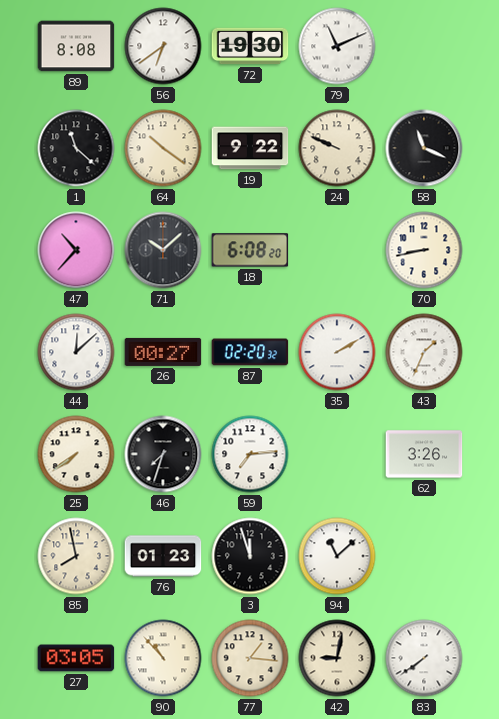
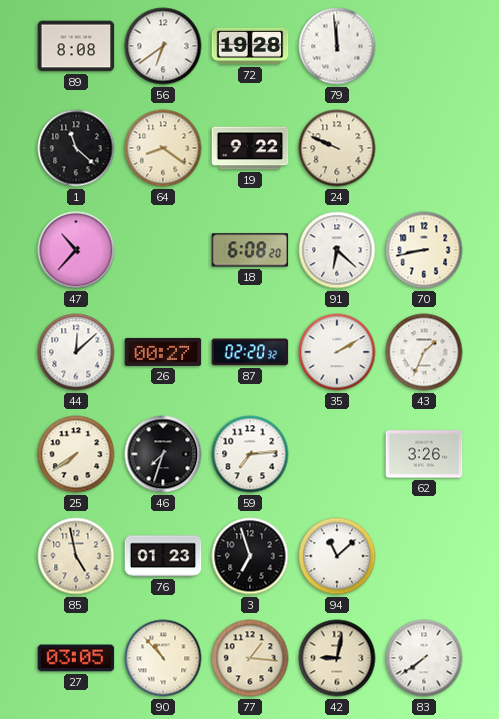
72: 19:30 -> 19:28 (250, 46)
79: 11:11 -> 11:59 (337, 46)
64: 10:21 -> 8:21 (163, 148)
58: 11:19 -> none (424, 148)
71: 10:08 -> none (163, 250)
91: none -> 6:22 (337, 250)
85: 7:58 -> 4:58 (76, 556)
3: 11:57 -> 6:57 (250, 556)
